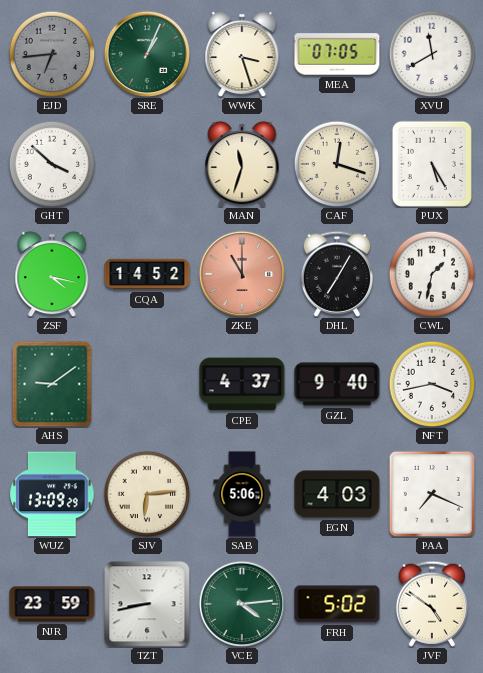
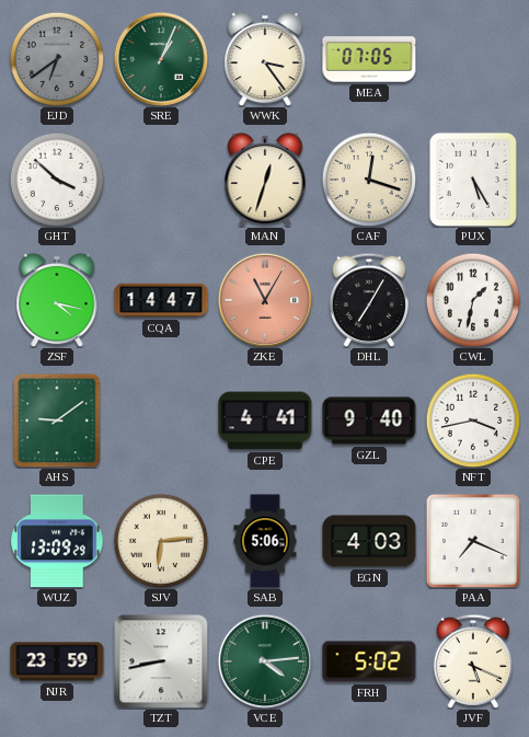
EJD: 6:44 -> 6:39 (57, 59)
WWK: 3:27 -> 3:24 (265, 59)
XVU: 11:40 -> none (432, 54)
MAN: 11:33 -> 12:33 (265, 180)
CQA: 14:52 -> 14:47 (161, 300)
ZKE: 11:00 -> 11:05 (264, 299)
CPE: 4:37 -> 4:41 (265, 421)
JVF: 4:51 -> 5:19 (472, 661)
